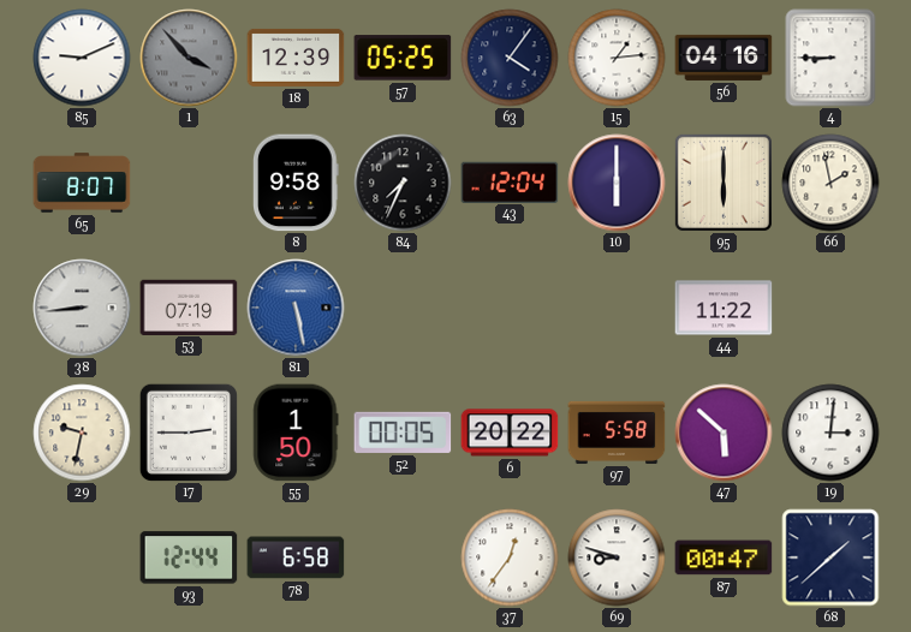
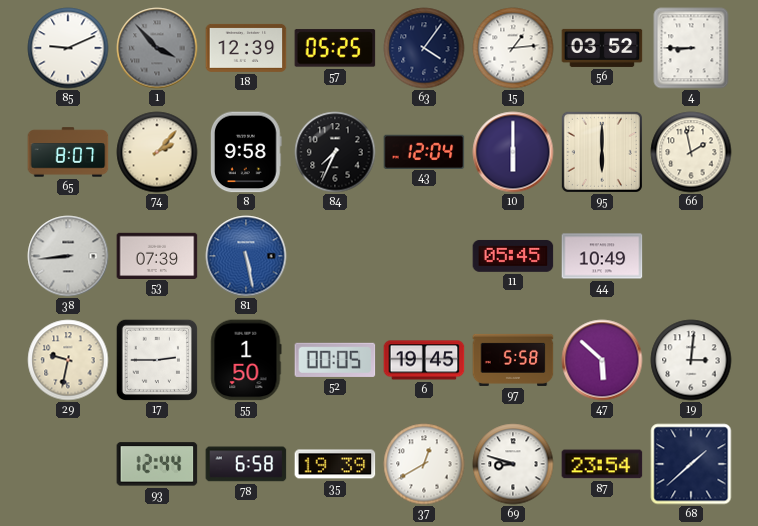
56: 04:16 -> 03:52 (602, 48)
74: none -> 2:07 (157, 152)
53: 07:19 -> 07:39 (157, 255)
11: none -> 05:45 (513, 256)
44: 11:22 -> 10:49 (602, 256)
6: 20:22 -> 19:45 (424, 360)
35: none -> 19:39 (335, 464)
37: 12:36 -> 12:40 (424, 464)
87: 00:47 -> 23:54 (602, 464)
